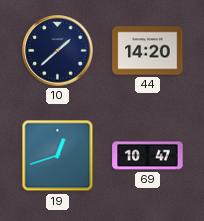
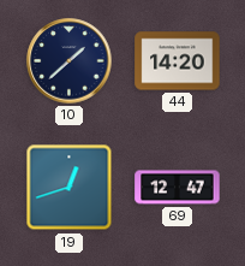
69: 10:47 -> 12:47 (178, 188)
